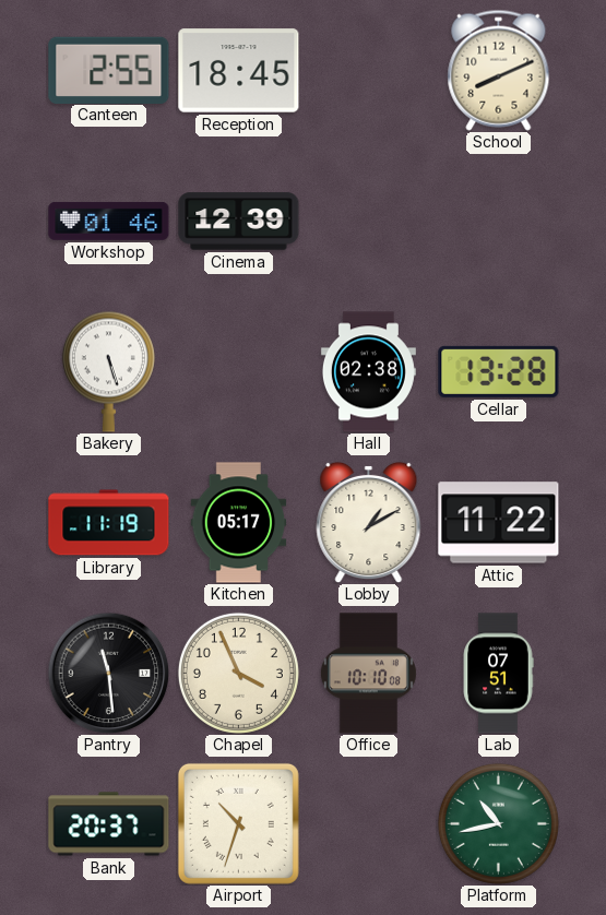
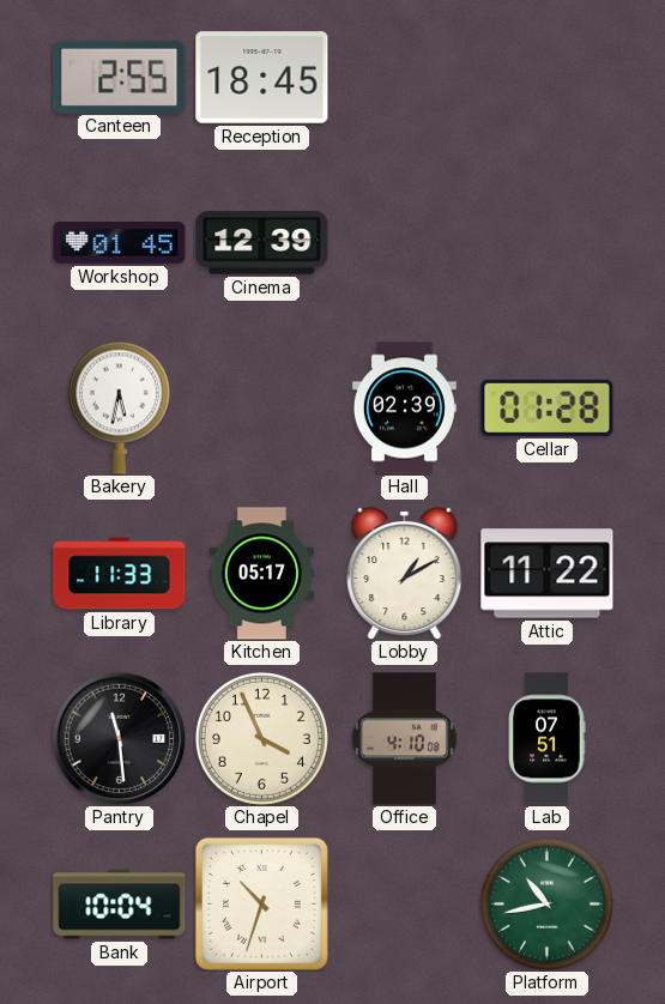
School: 8:11 -> none (499, 70)
Workshop: 01:46 -> 01:45 (120, 242)
Bakery: 5:27 -> 5:32 (119, 407)
Hall: 02:38 -> 02:39 (404, 409)
Cellar: 13:28 -> 01:28 (548, 407)
Library: 11:19 -> 11:33 (120, 574)
Office: 10:10 -> 4:10 (404, 739)
Bank: 20:37 -> 10:04 (120, 905)
